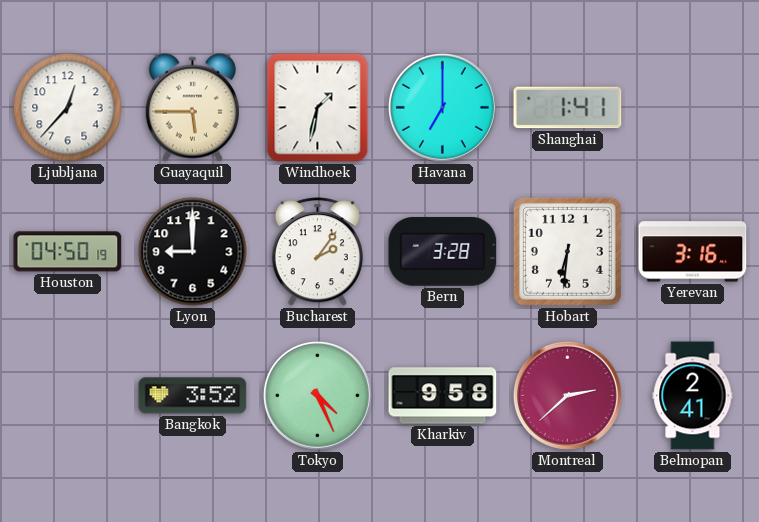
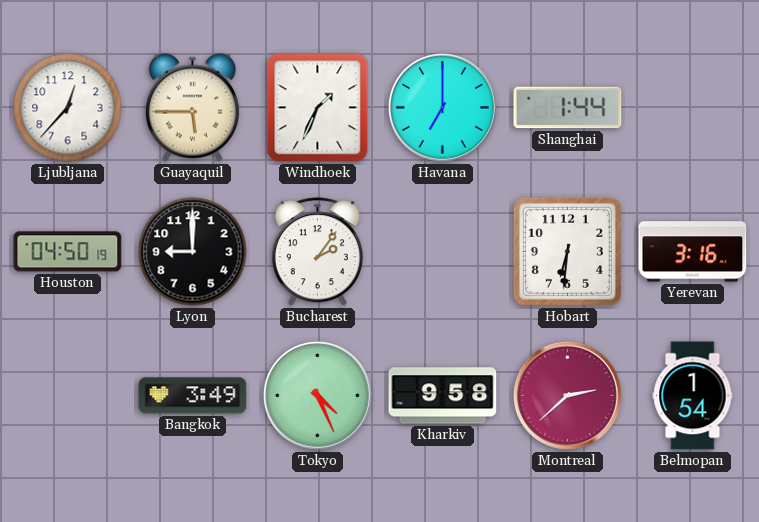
Windhoek: 1:32 -> 1:34 (318, 108)
Shanghai: 1:41 -> 1:44 (568, 108)
Bern: 3:28 -> none (443, 252)
Bangkok: 3:52 -> 3:49 (193, 396)
Belmopan: 2:41 -> 1:54 (693, 396)
